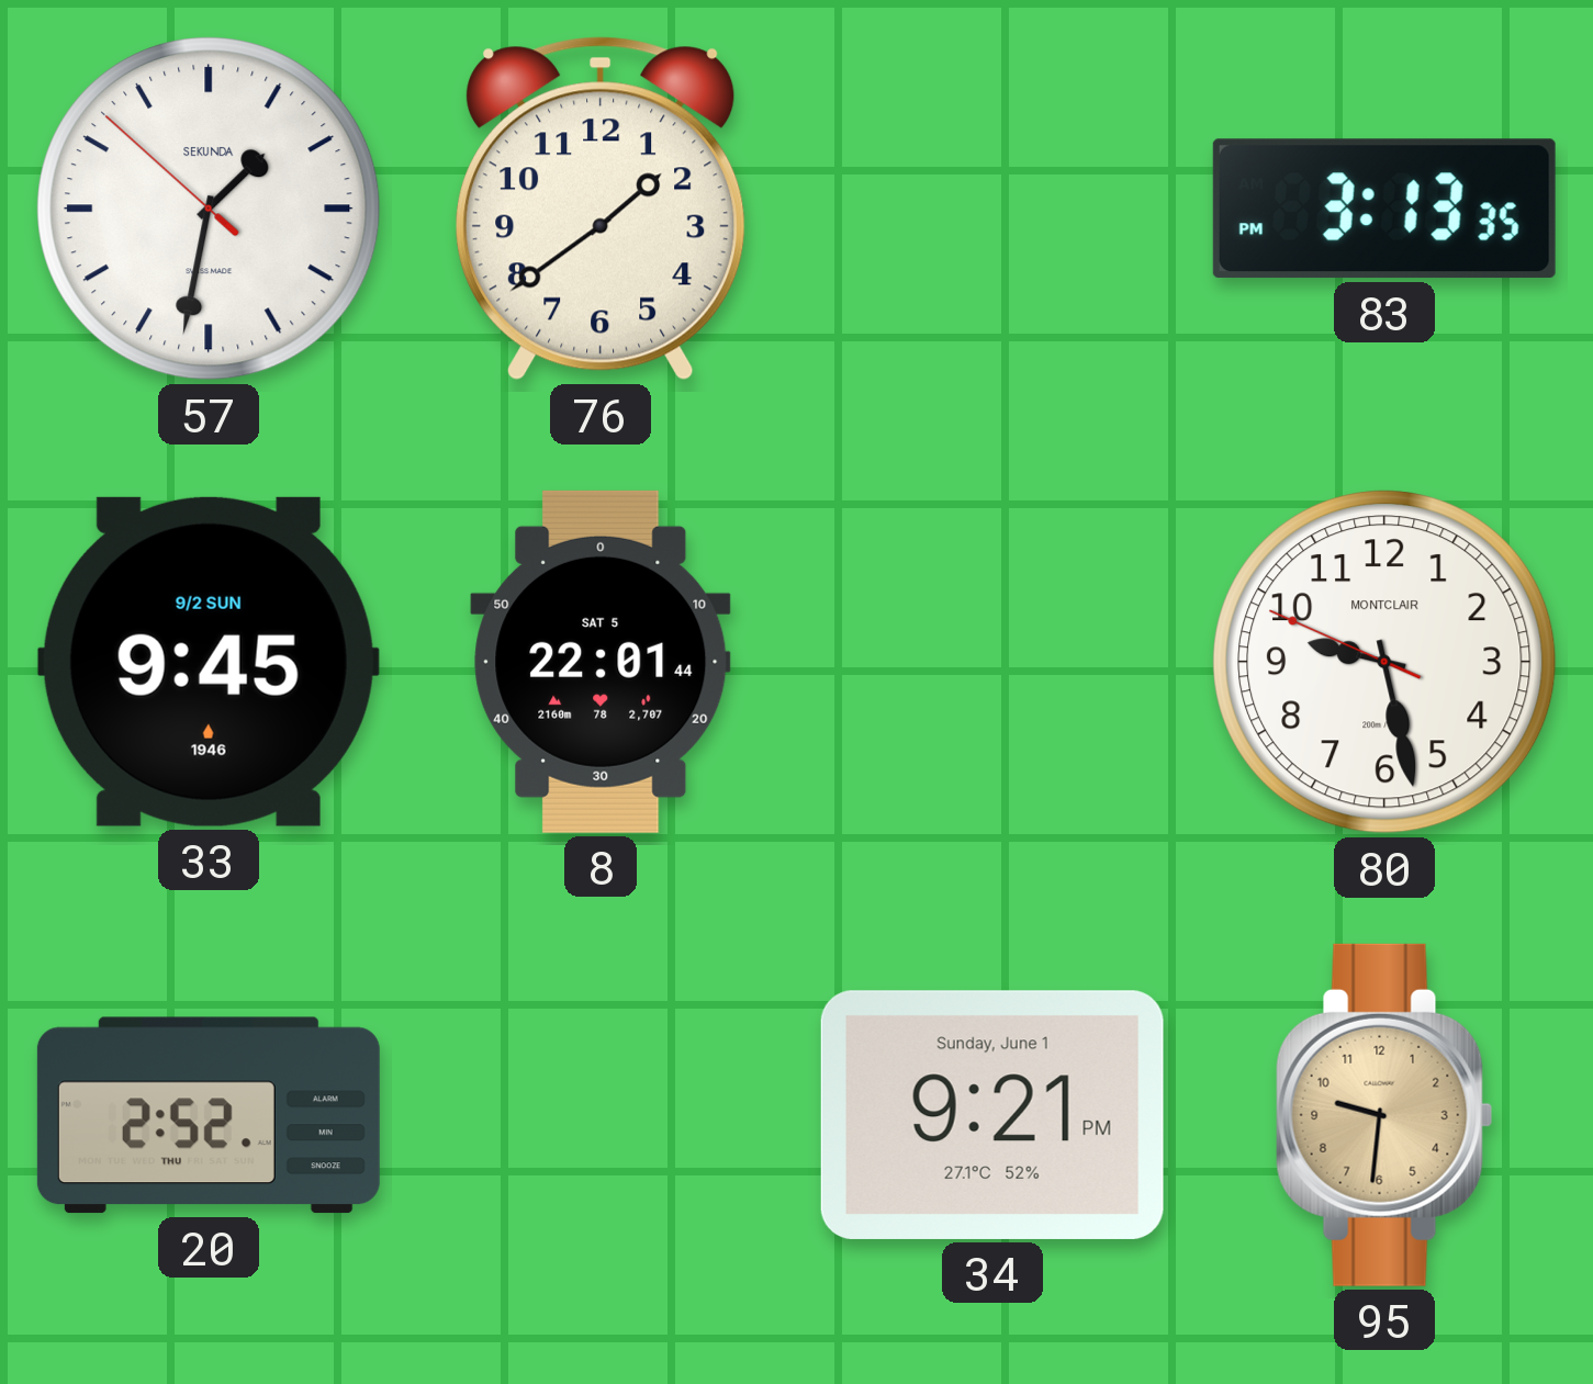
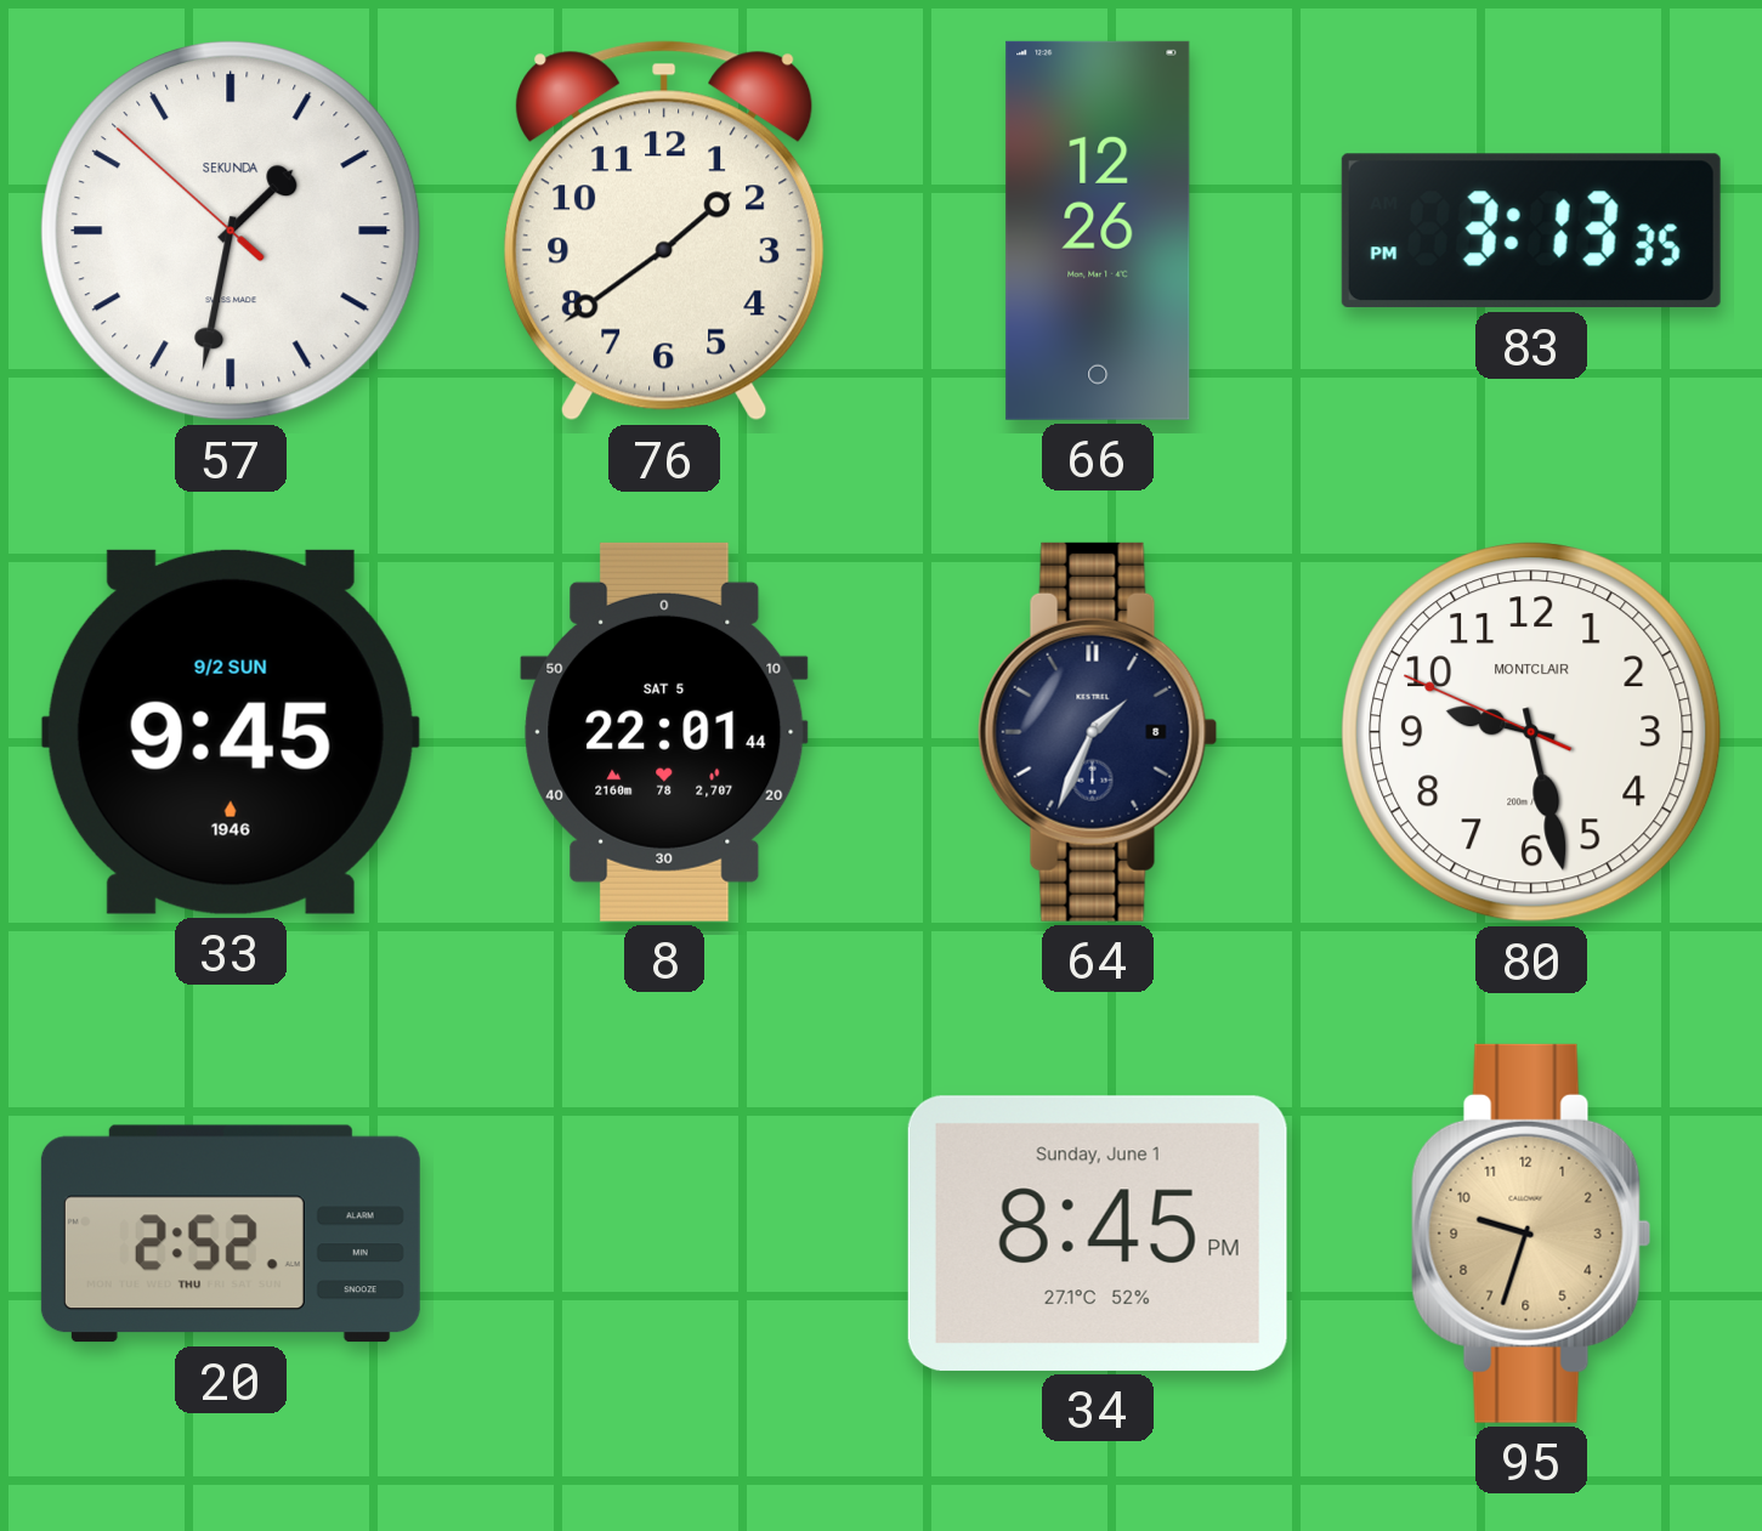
66: none -> 12:26 (1098, 231)
64: none -> 1:34 (1098, 732)
34: 9:21 -> 8:45 (1098, 1234)
95: 9:31 -> 9:33 (1531, 1234)
